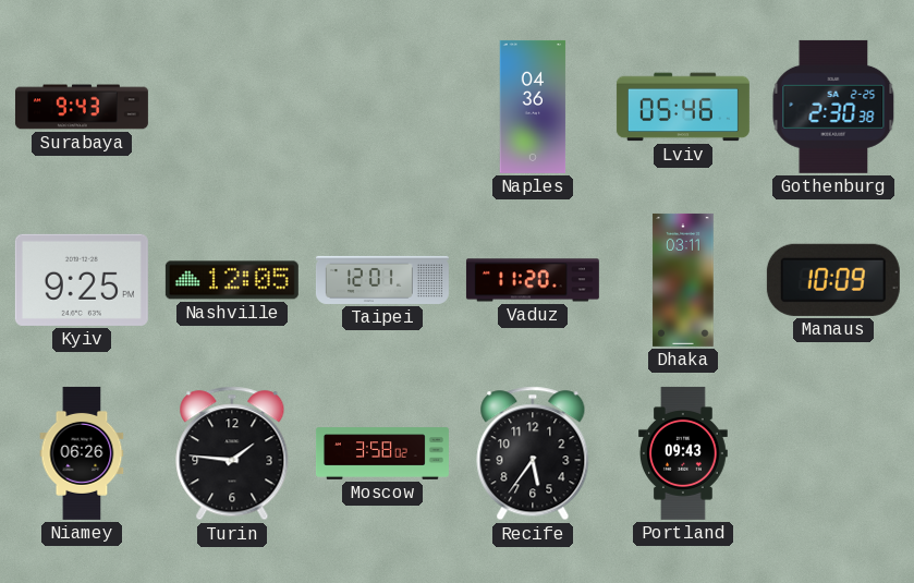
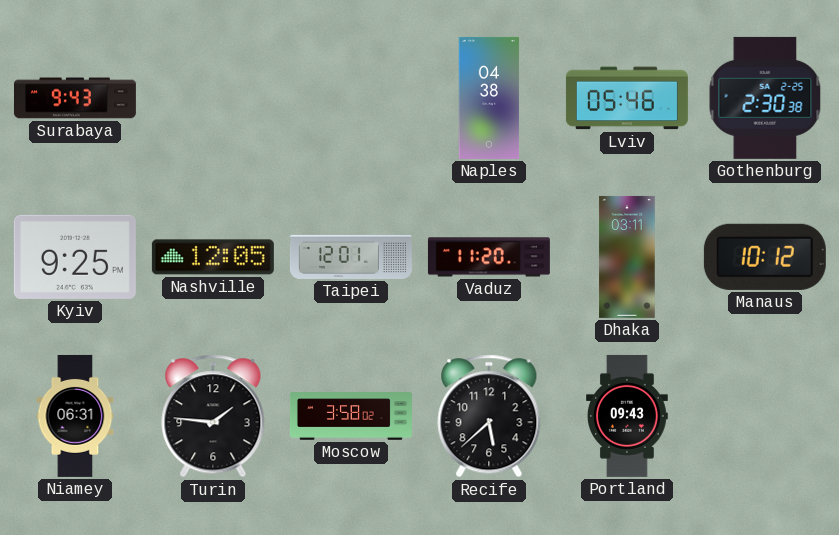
Naples: 04:36 -> 04:38 (489, 98)
Manaus: 10:09 -> 10:12 (765, 257)
Niamey: 06:26 -> 06:31 (75, 416)
Recife: 5:36 -> 5:38 (489, 416)
